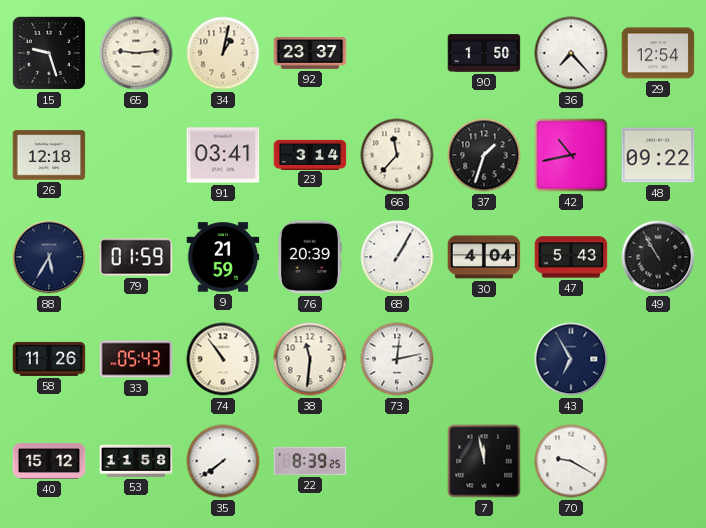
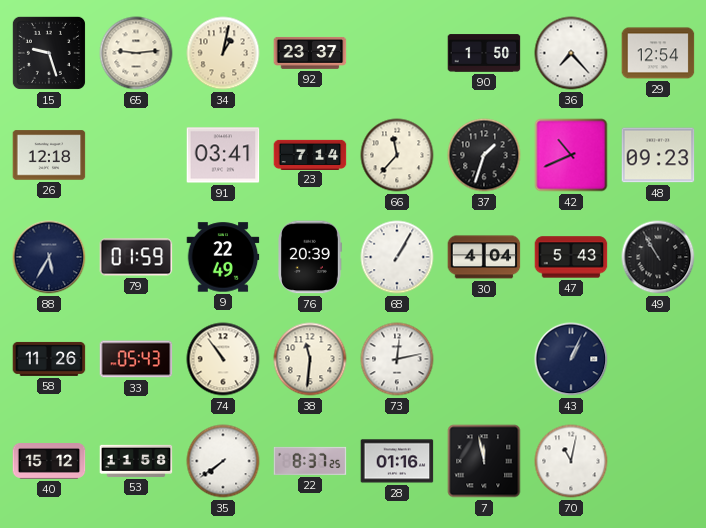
23: 3:14 -> 7:14 (310, 154)
42: 10:43 -> 10:41 (571, 155)
48: 09:22 -> 09:23 (658, 155)
9: 21:59 -> 22:49 (223, 257)
43: 6:55 -> 1:04 (571, 359)
22: 8:39 -> 8:37 (310, 461)
28: none -> 01:16 (397, 461)
70: 9:20 -> 11:02 (571, 461)
